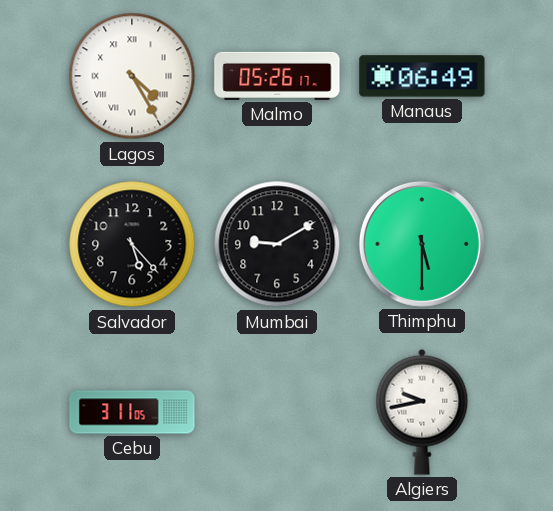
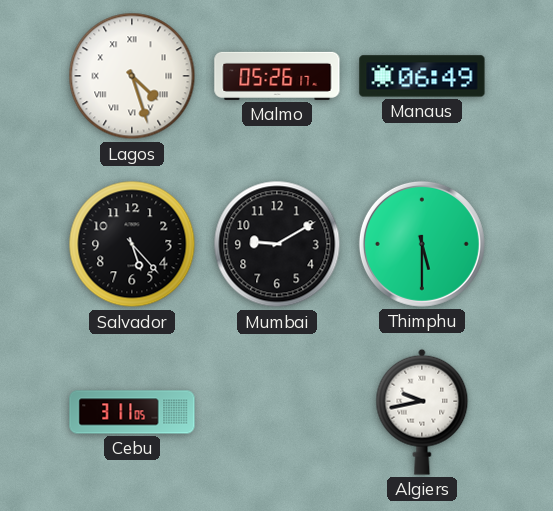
Lagos: 4:25 -> 4:27 (132, 76)
